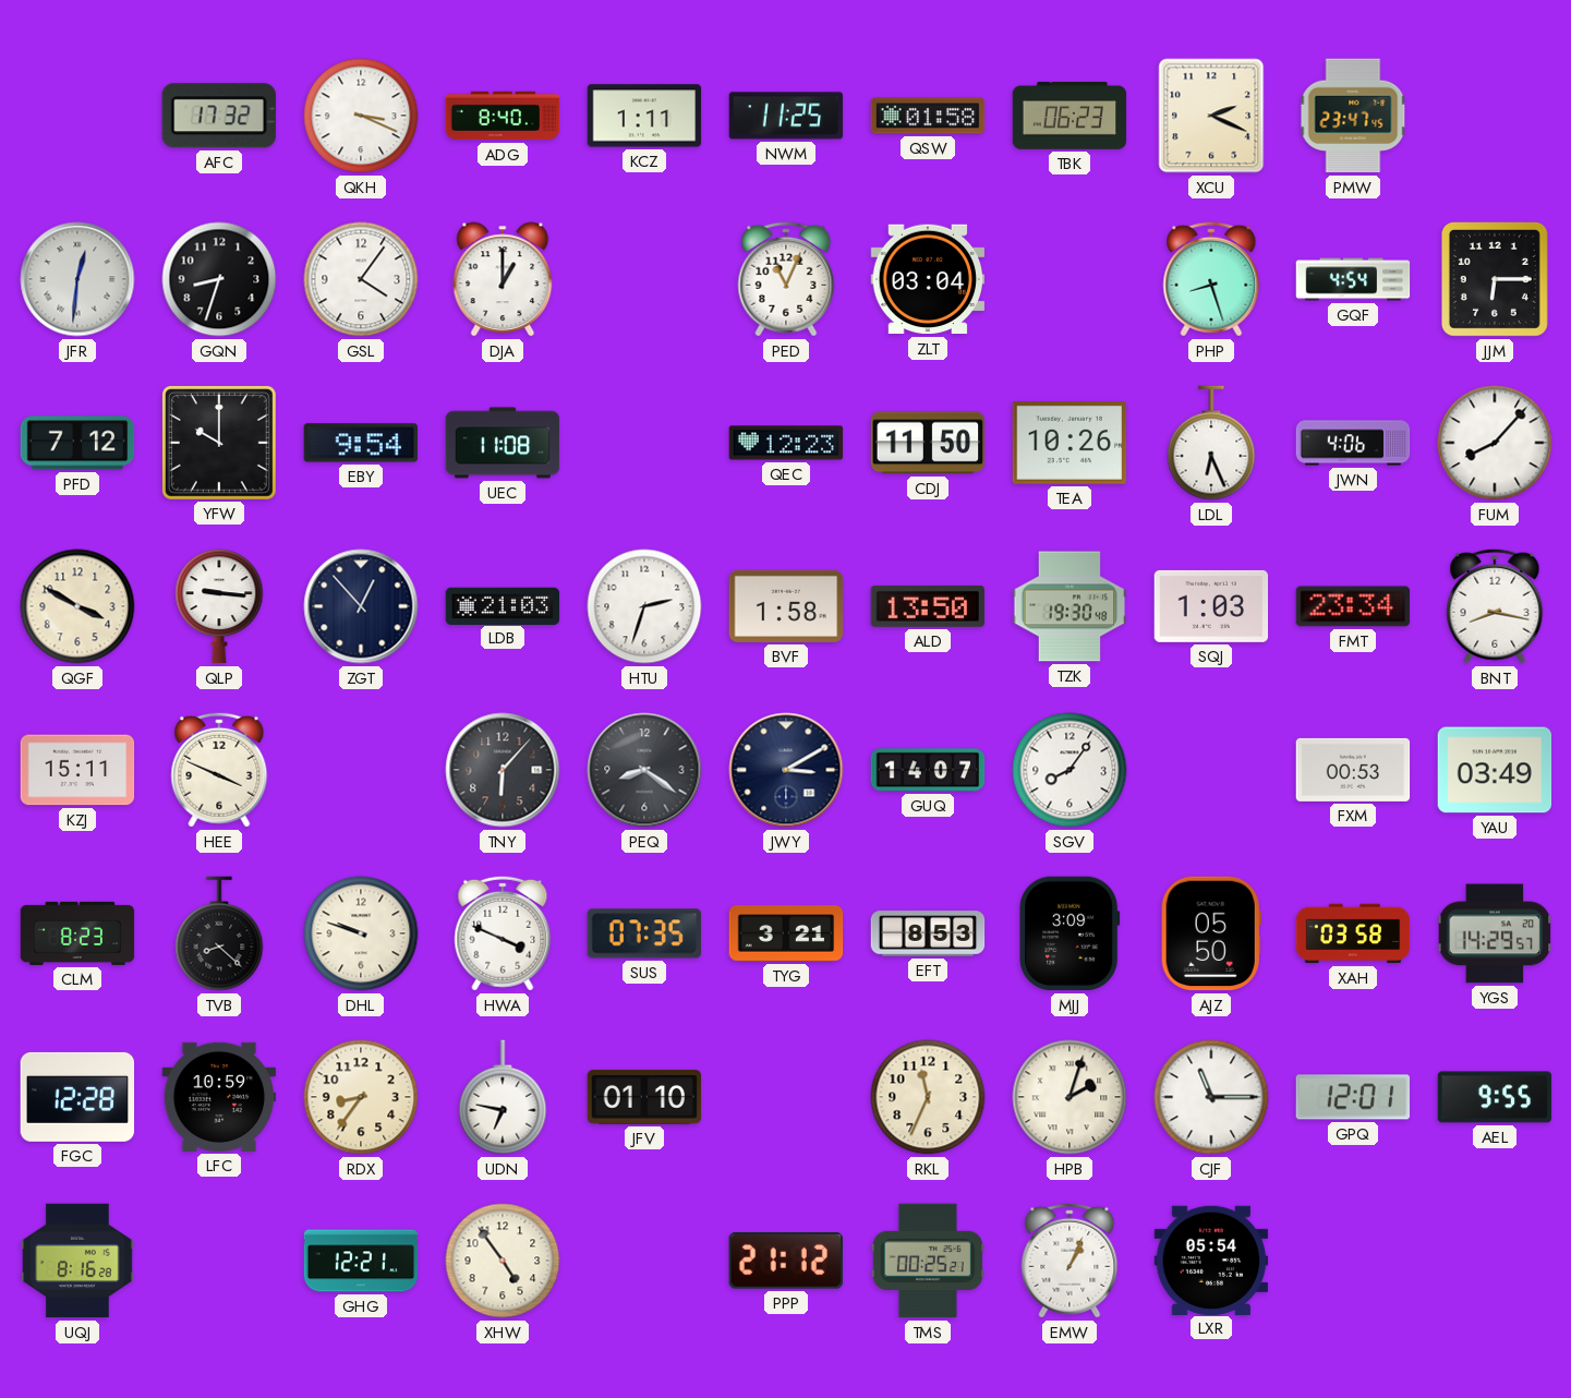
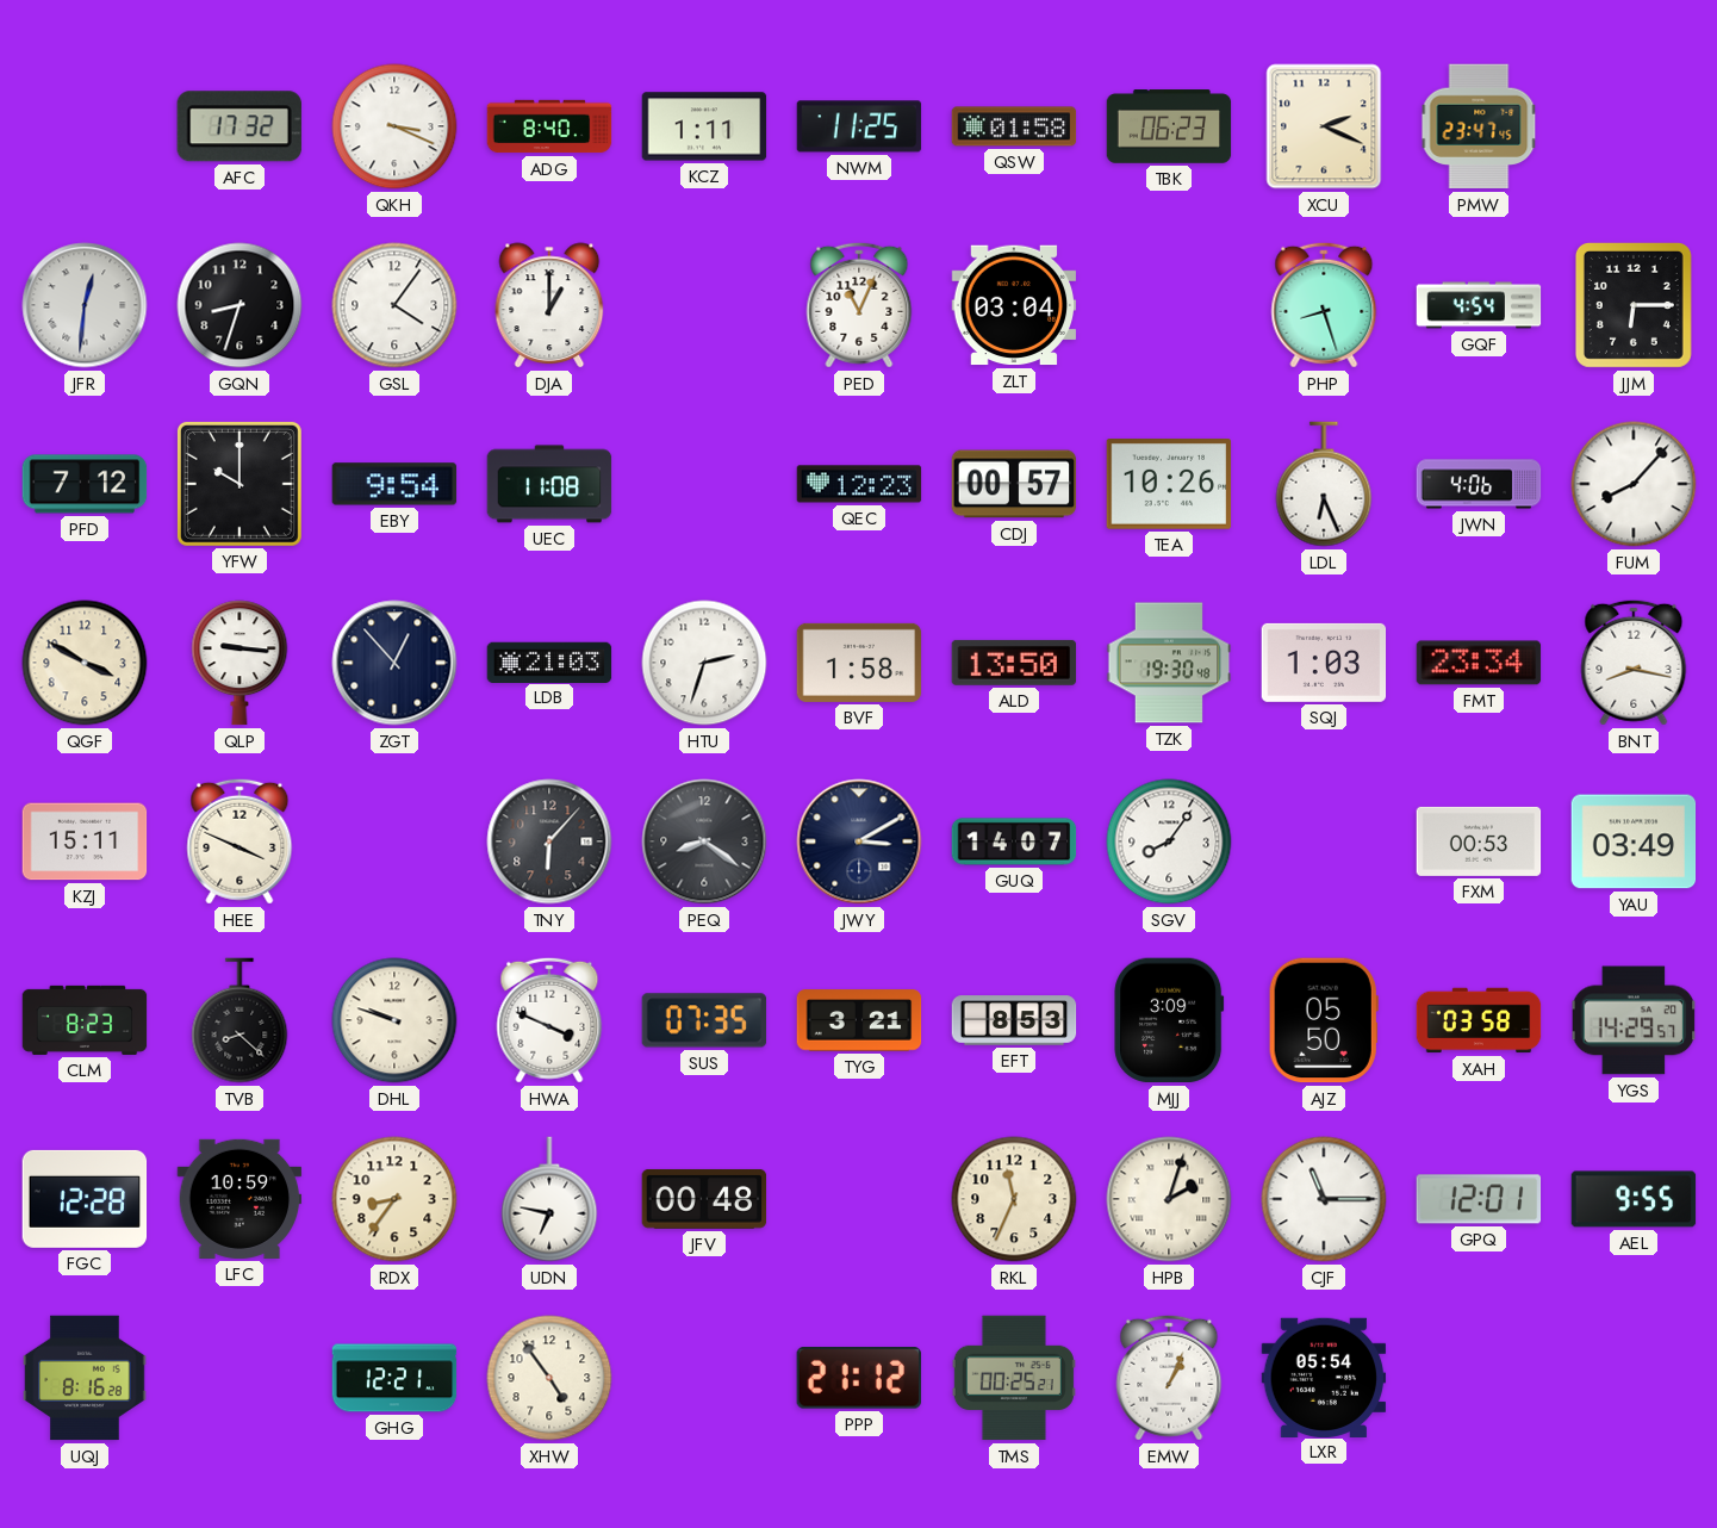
CDJ: 11:50 -> 00:57 (1014, 484)
JFV: 01:10 -> 00:48 (704, 1199)
